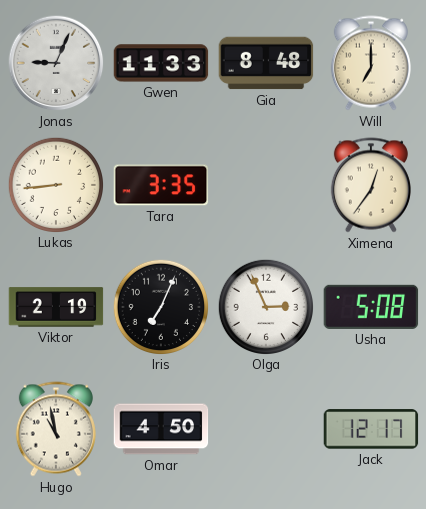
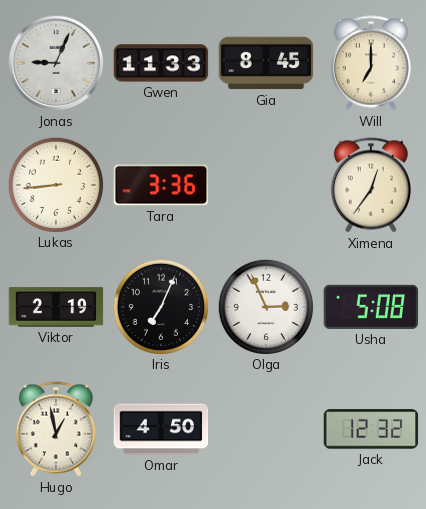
Gia: 8:48 -> 8:45 (266, 63)
Tara: 3:35 -> 3:36 (161, 185)
Hugo: 10:58 -> 12:58 (56, 429)
Jack: 12:17 -> 12:32 (371, 429)
